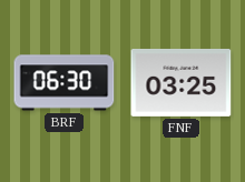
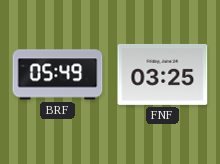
BRF: 06:30 -> 05:49 (58, 75)
